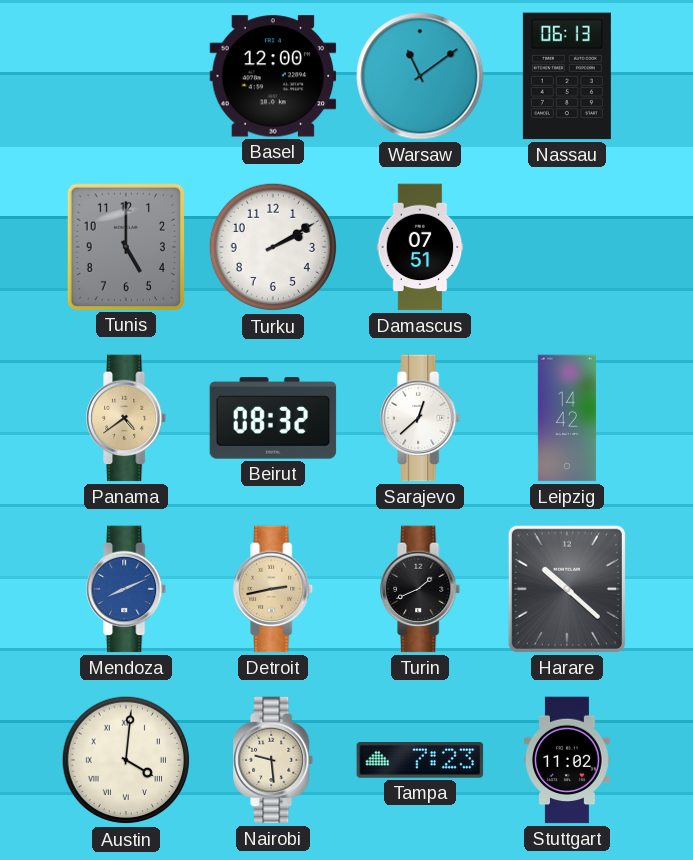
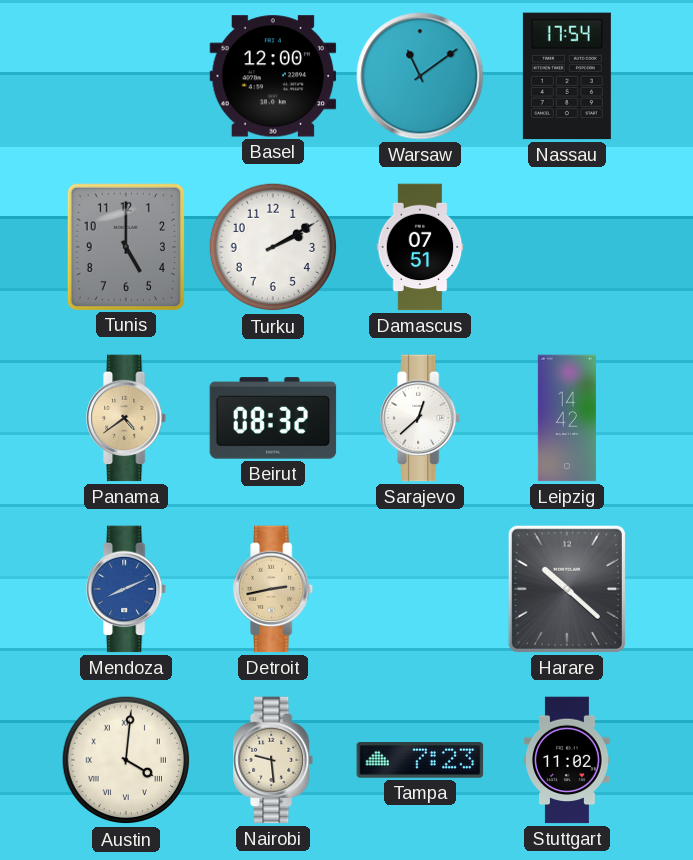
Nassau: 06:13 -> 17:54 (567, 76)
Turin: 1:41 -> none (421, 589)
